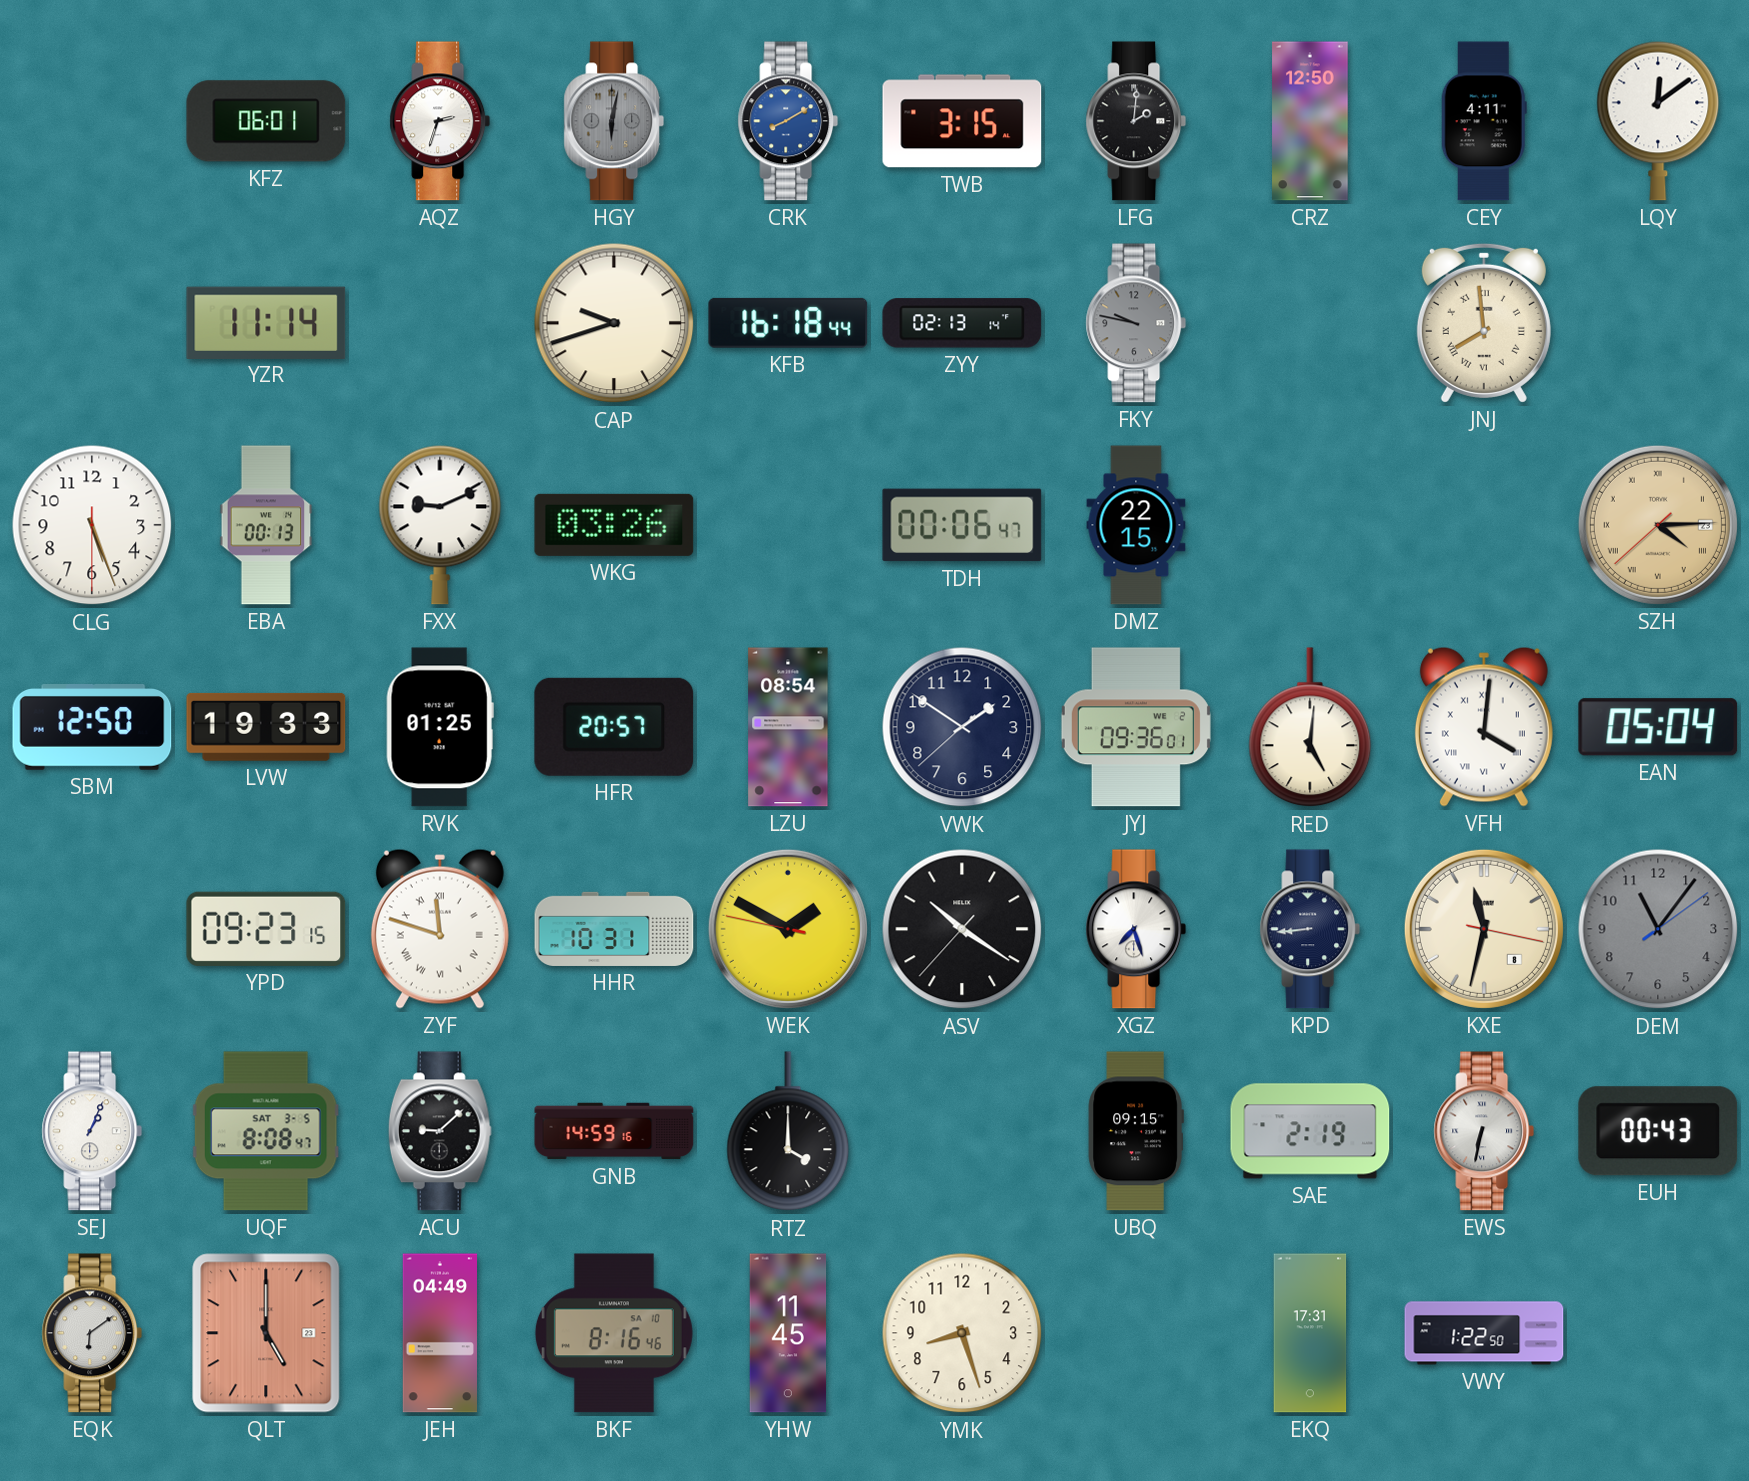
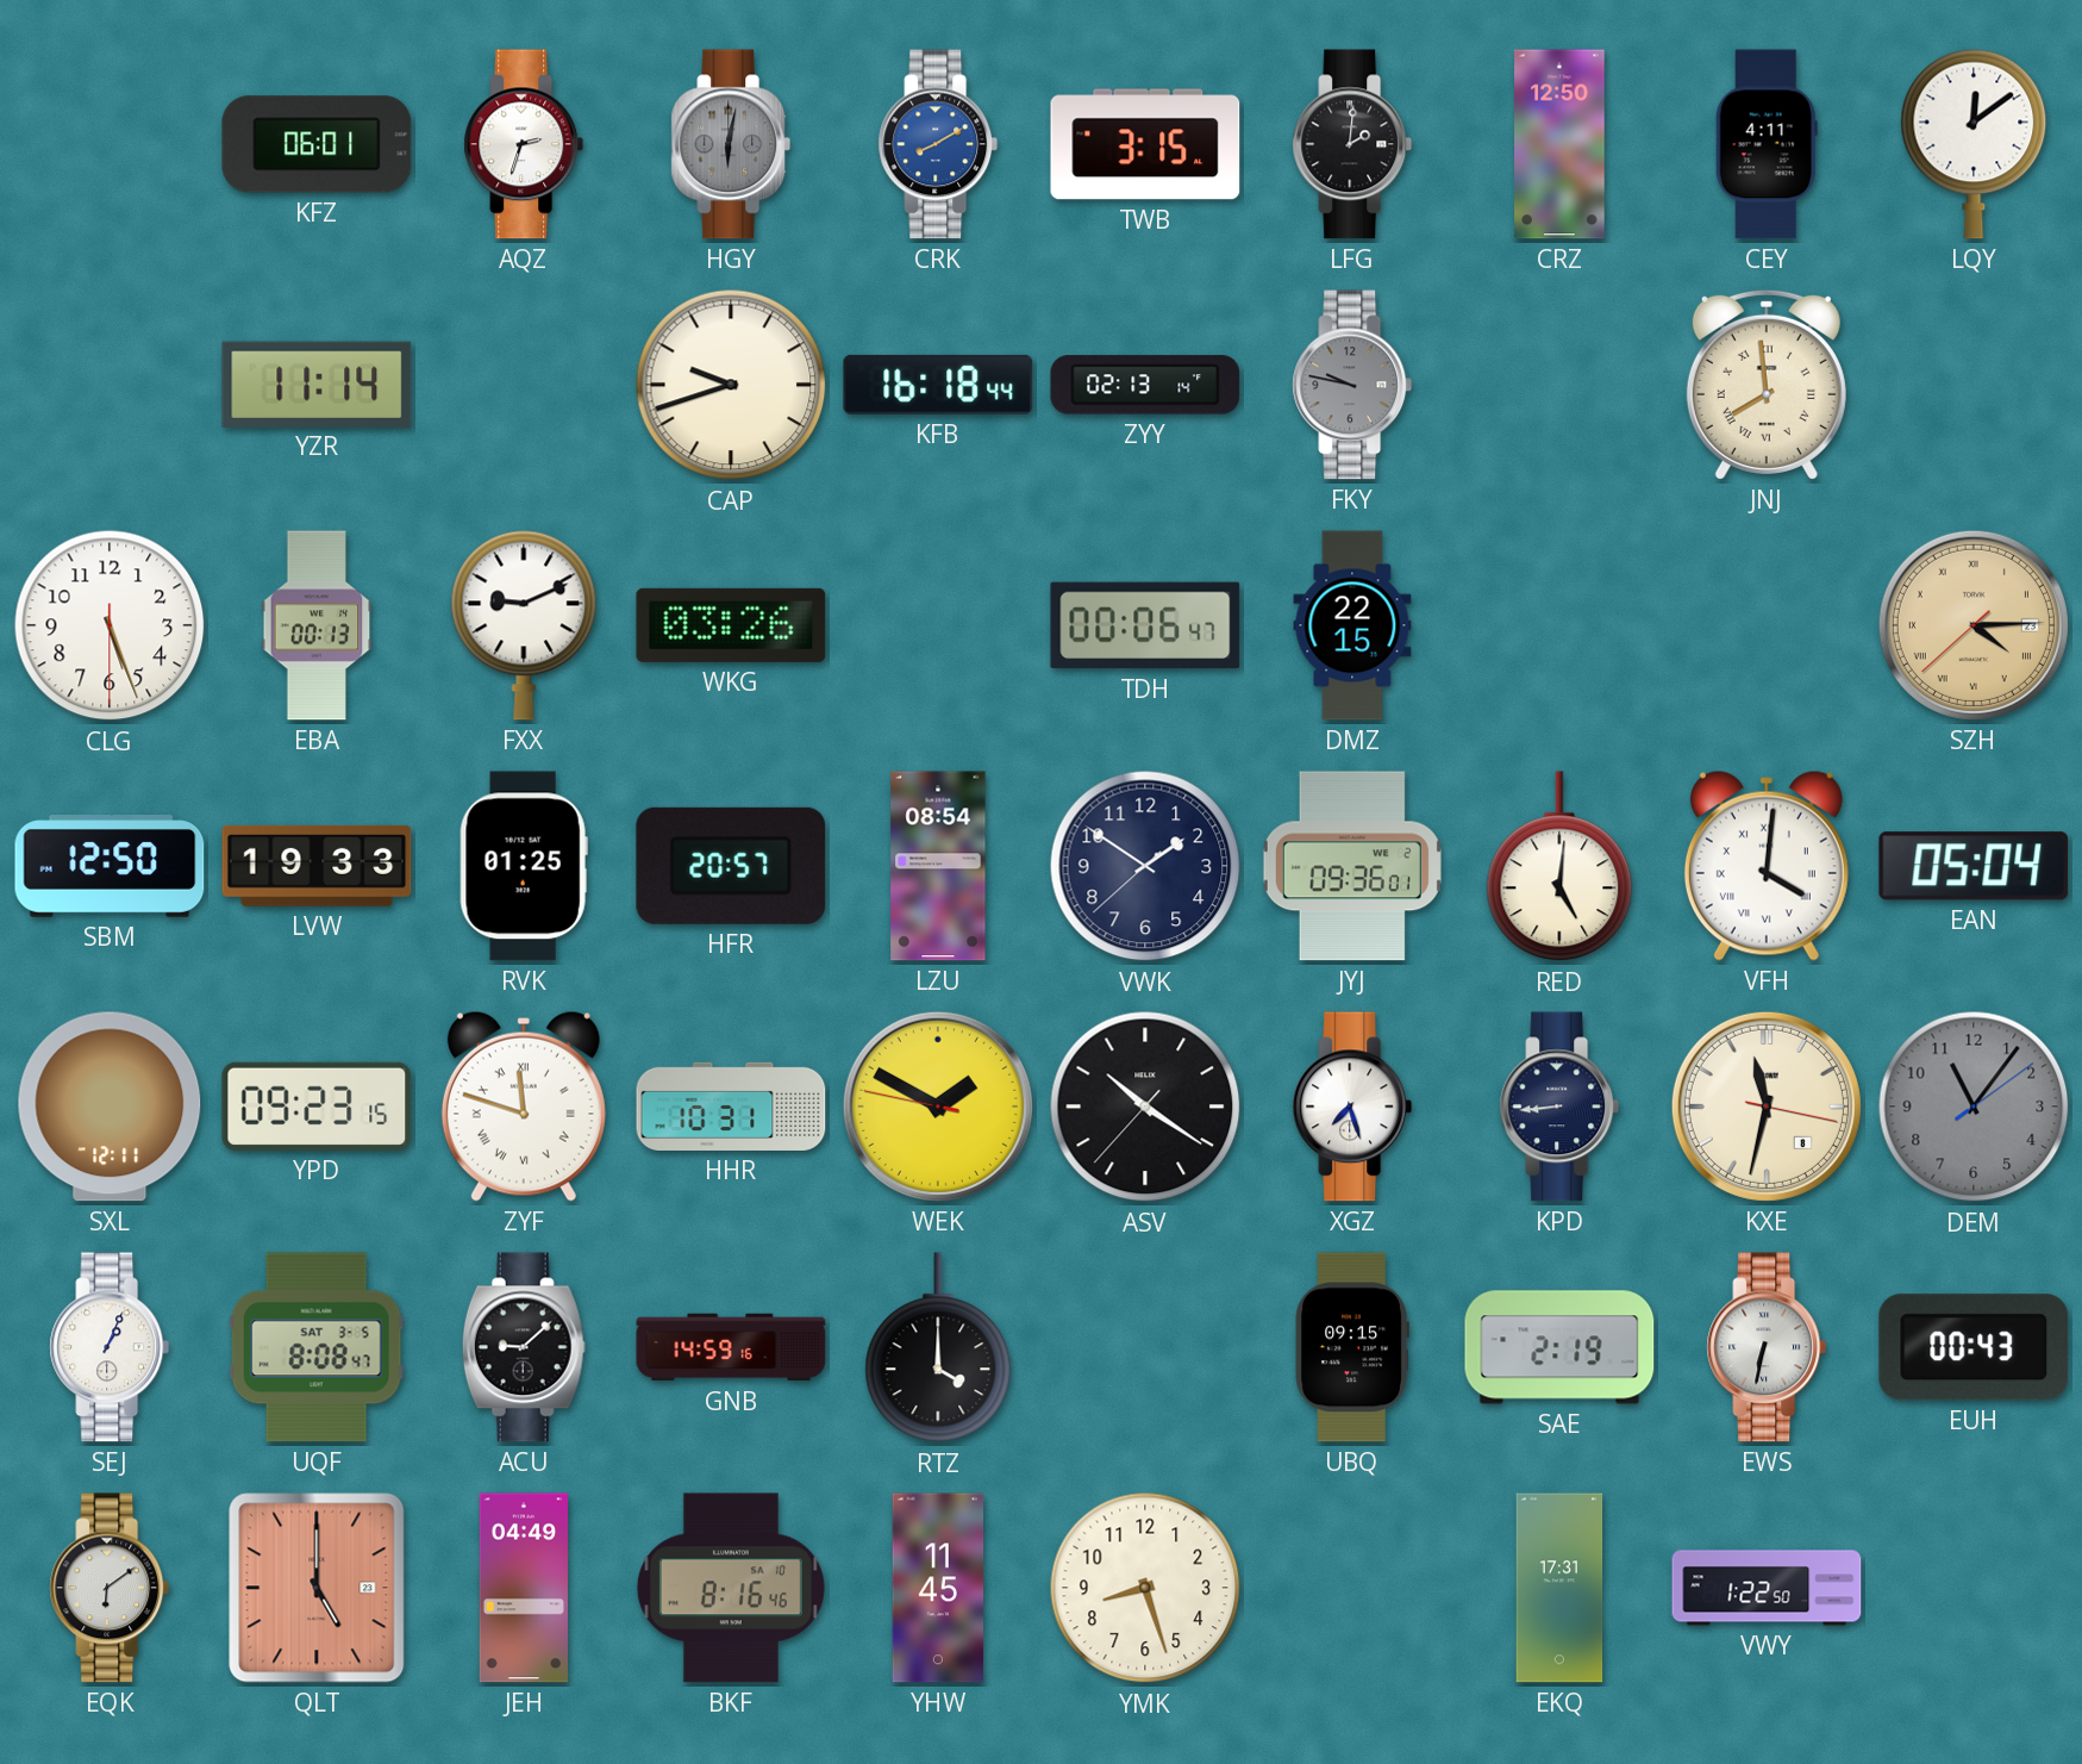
SXL: none -> 12:11 (110, 1107)
